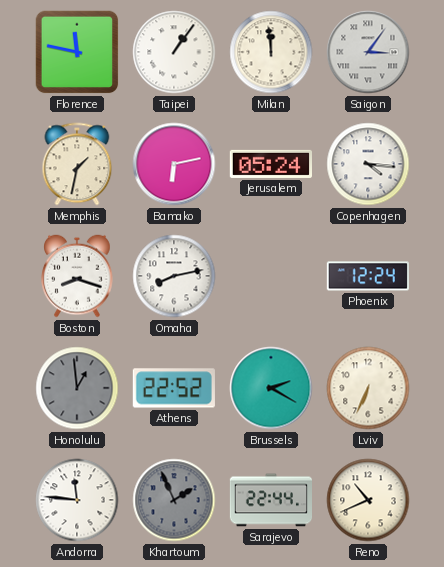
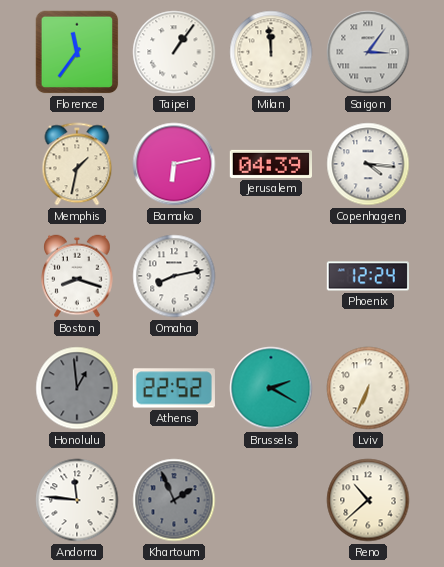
Florence: 11:47 -> 11:36 (77, 52)
Jerusalem: 05:24 -> 04:39 (270, 164)
Sarajevo: 22:44 -> none (270, 500)
Reno: 10:41 -> 10:38 (368, 500)
